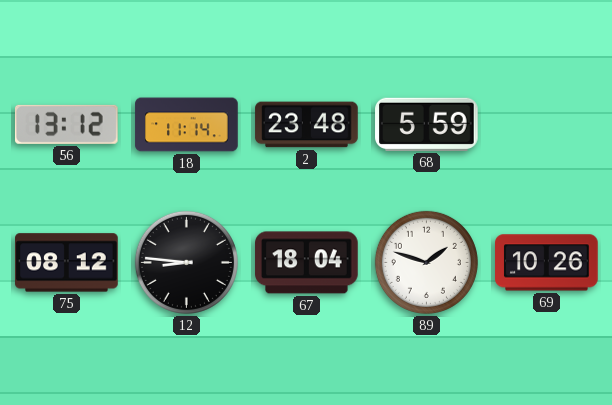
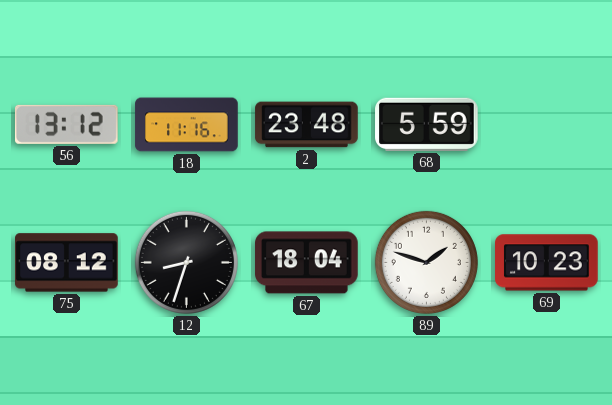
18: 11:14 -> 11:16 (187, 125)
12: 8:46 -> 8:33 (186, 262)
69: 10:26 -> 10:23 (547, 263)
